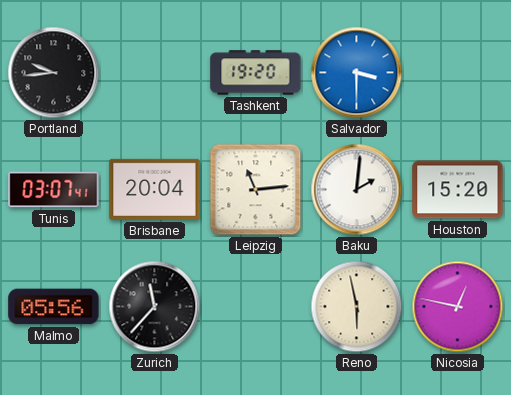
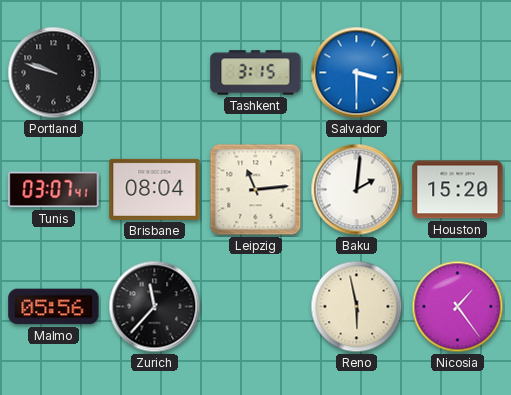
Portland: 9:44 -> 9:48 (54, 73)
Tashkent: 19:20 -> 3:15 (256, 73)
Brisbane: 20:04 -> 08:04 (155, 189)
Nicosia: 12:47 -> 1:24 (458, 307)
